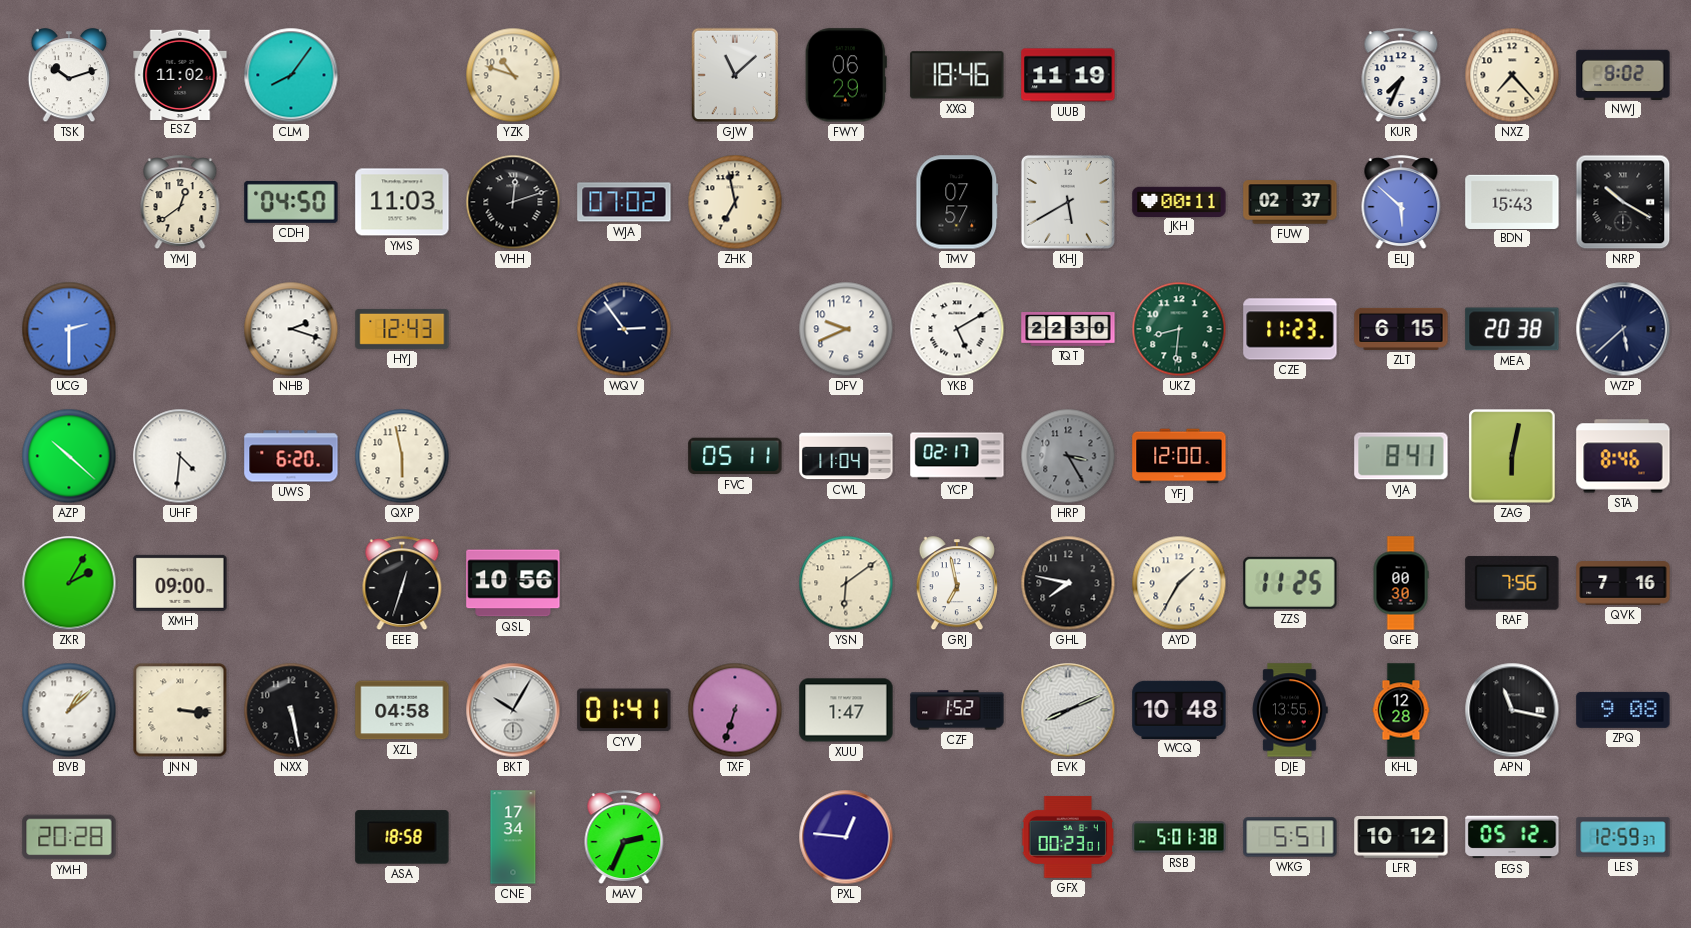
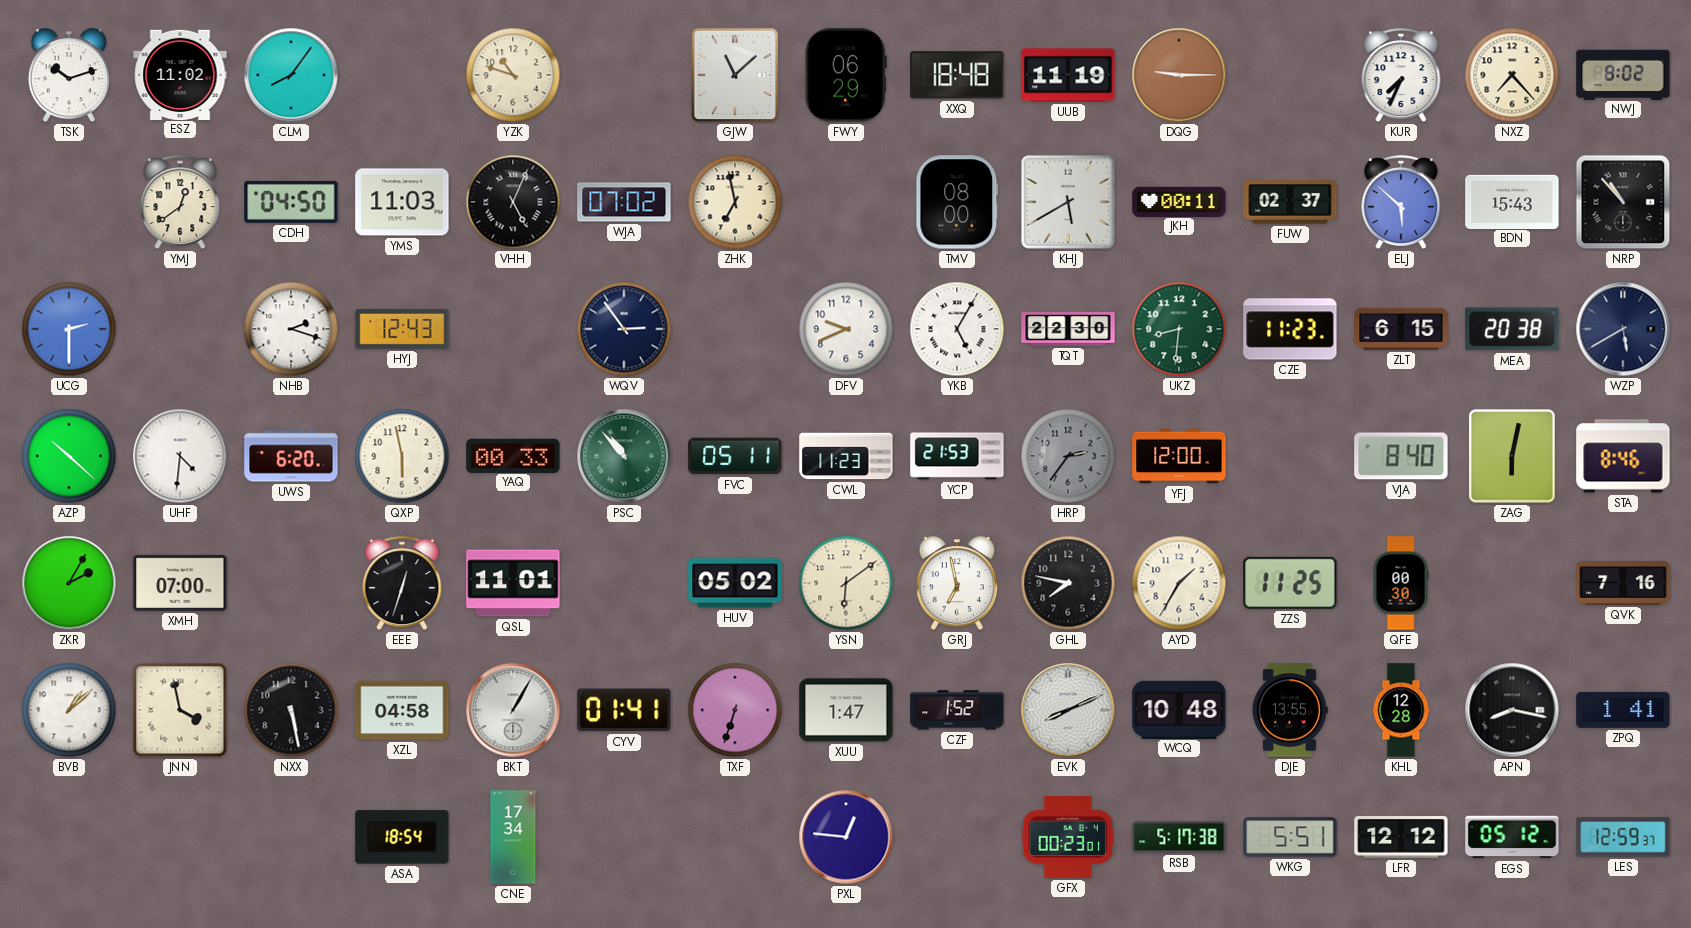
XXQ: 18:46 -> 18:48 (957, 75)
DQG: none -> 9:15 (1179, 75)
VHH: 12:12 -> 5:04 (513, 202)
TMV: 07:57 -> 08:00 (957, 202)
NRP: 10:20 -> 10:53 (1623, 202)
YKB: 5:10 -> 5:05 (957, 329)
WZP: 5:38 -> 5:40 (1623, 329)
YAQ: none -> 00:33 (513, 455)
PSC: none -> 10:53 (624, 456)
CWL: 11:04 -> 11:23 (846, 456)
YCP: 02:17 -> 21:53 (957, 456)
HRP: 3:25 -> 2:36 (1068, 456)
VJA: 8:41 -> 8:40 (1401, 456)
XMH: 09:00 -> 07:00 (180, 583)
QSL: 10:56 -> 11:01 (513, 583)
HUV: none -> 05:02 (735, 583)
RAF: 7:56 -> none (1512, 583)
JNN: 3:16 -> 3:58 (180, 710)
BKT: 10:05 -> 1:05 (513, 710)
APN: 11:17 -> 8:17 (1512, 710)
ZPQ: 9:08 -> 1:41 (1623, 710)
YMH: 20:28 -> none (69, 837)
ASA: 18:58 -> 18:54 (402, 837)
MAV: 2:34 -> none (624, 838)
RSB: 5:01 -> 5:17 (1179, 837)
LFR: 10:12 -> 12:12 (1401, 837)
